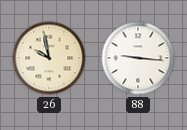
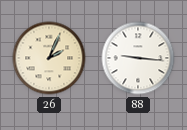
26: 9:58 -> 2:04 (49, 58)
